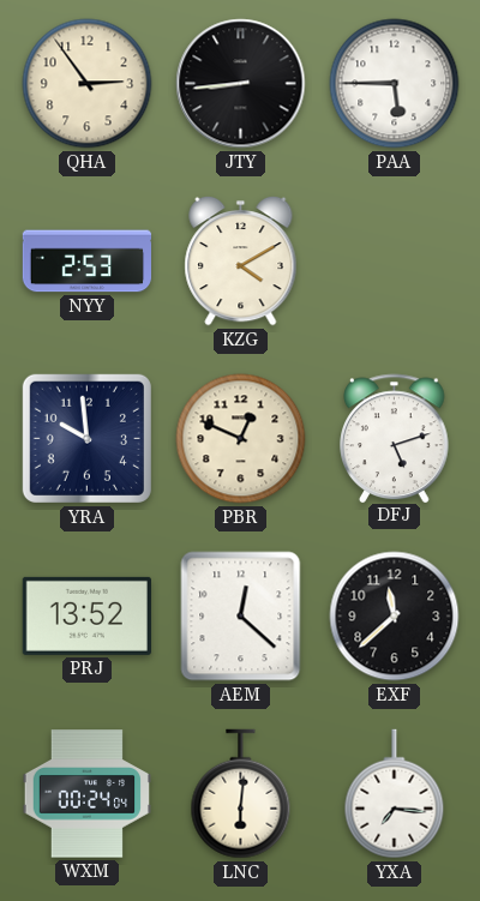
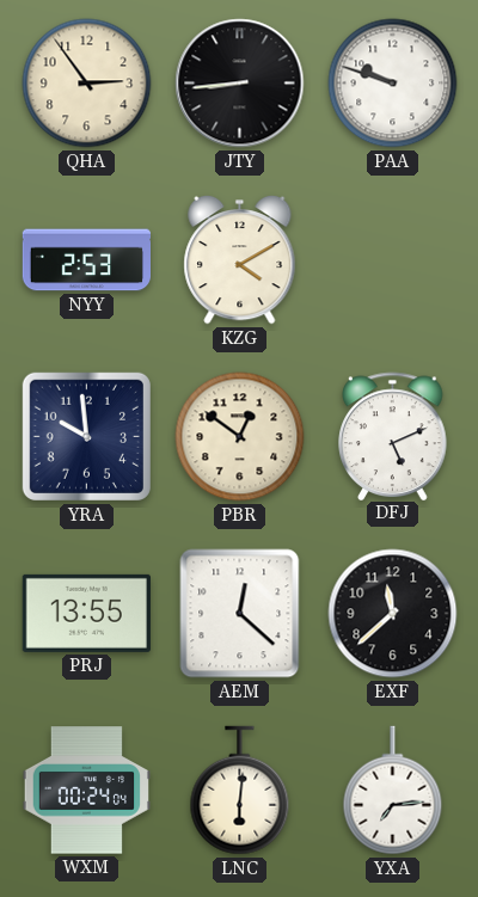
PAA: 5:45 -> 9:48 (393, 84)
PBR: 12:49 -> 12:51 (240, 437)
DFJ: 5:12 -> 5:11 (393, 436)
PRJ: 13:52 -> 13:55 (86, 613)
YXA: 7:16 -> 7:14 (393, 791)
